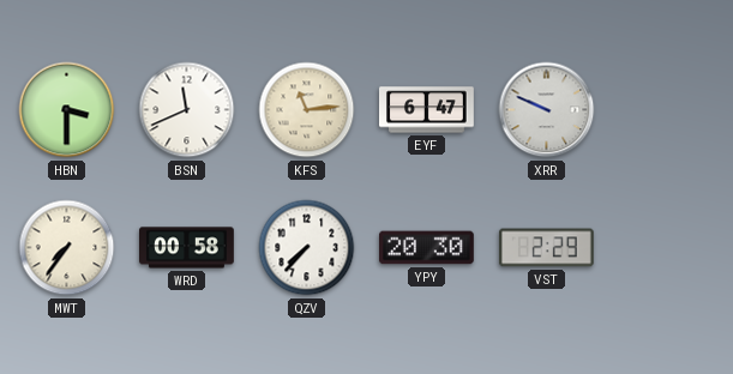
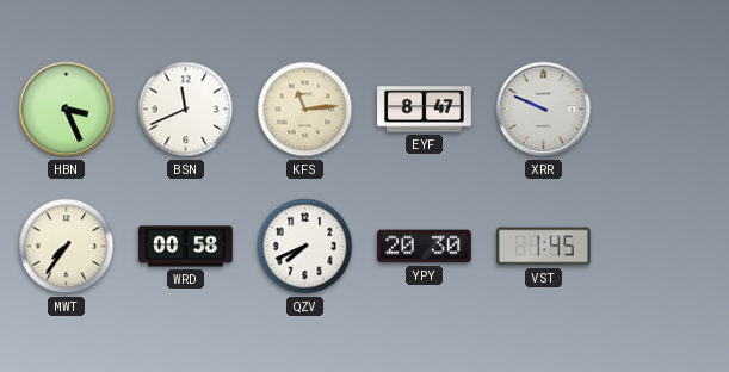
HBN: 3:30 -> 3:26 (67, 110)
EYF: 6:47 -> 8:47 (425, 110)
QZV: 7:37 -> 7:41 (305, 247)
VST: 2:29 -> 1:45 (543, 247)
